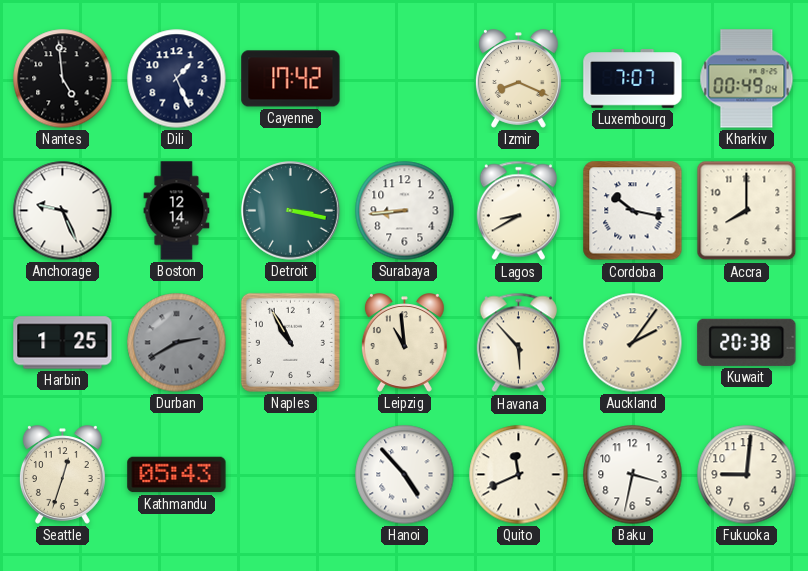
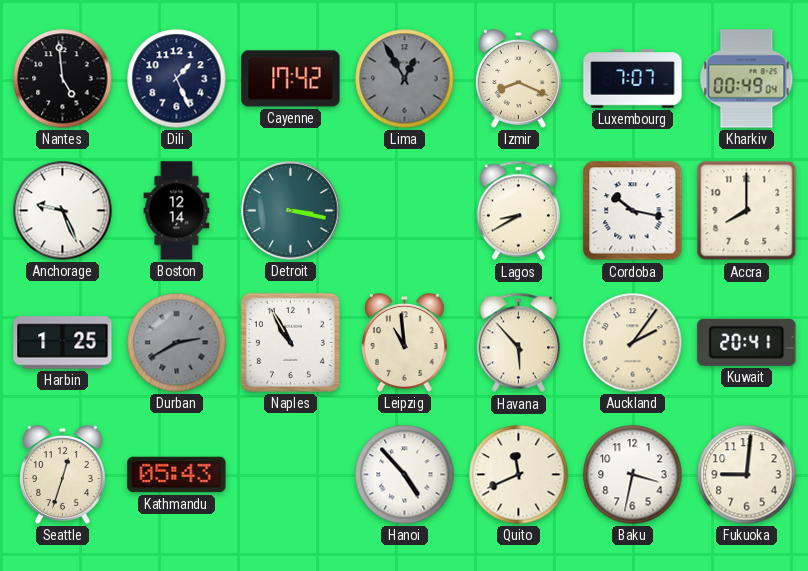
Lima: none -> 12:55 (405, 79)
Surabaya: 8:44 -> none (405, 211)
Kuwait: 20:38 -> 20:41 (747, 342)
